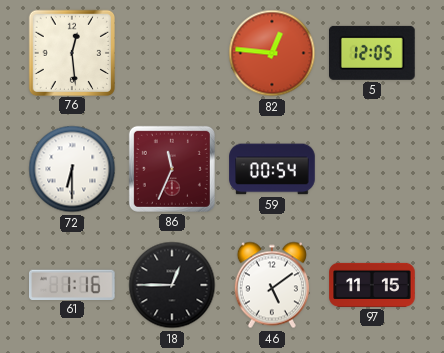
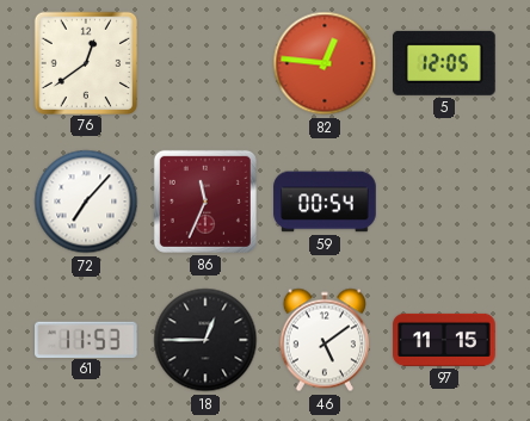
76: 12:29 -> 12:39 (85, 62)
72: 6:30 -> 7:07 (86, 202)
61: 1:16 -> 11:53 (87, 339)
